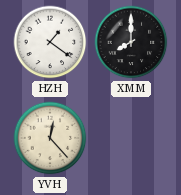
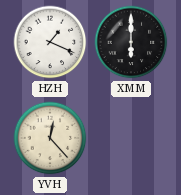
HZH: 1:21 -> 1:19 (50, 42)
XMM: 8:00 -> 6:00 (131, 42)
